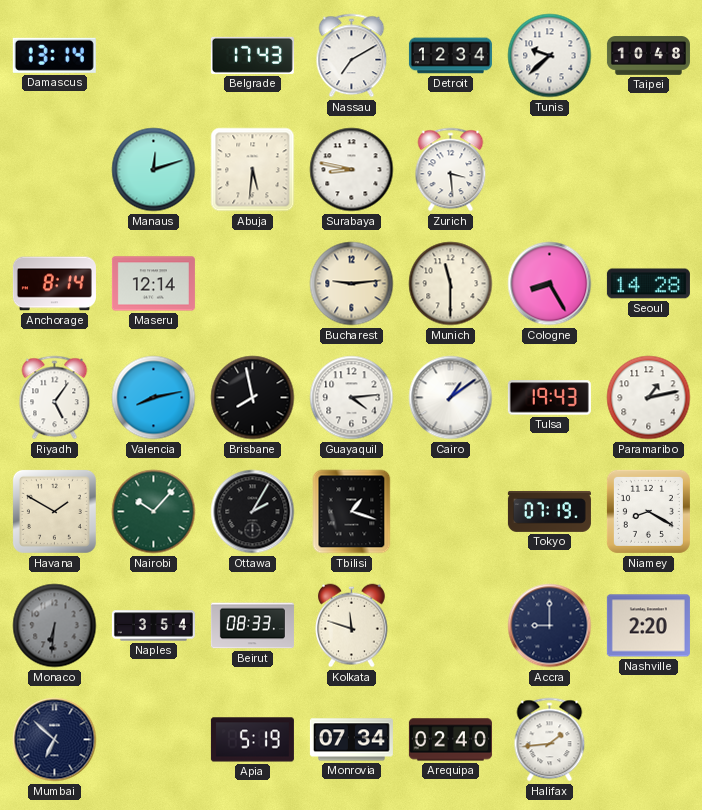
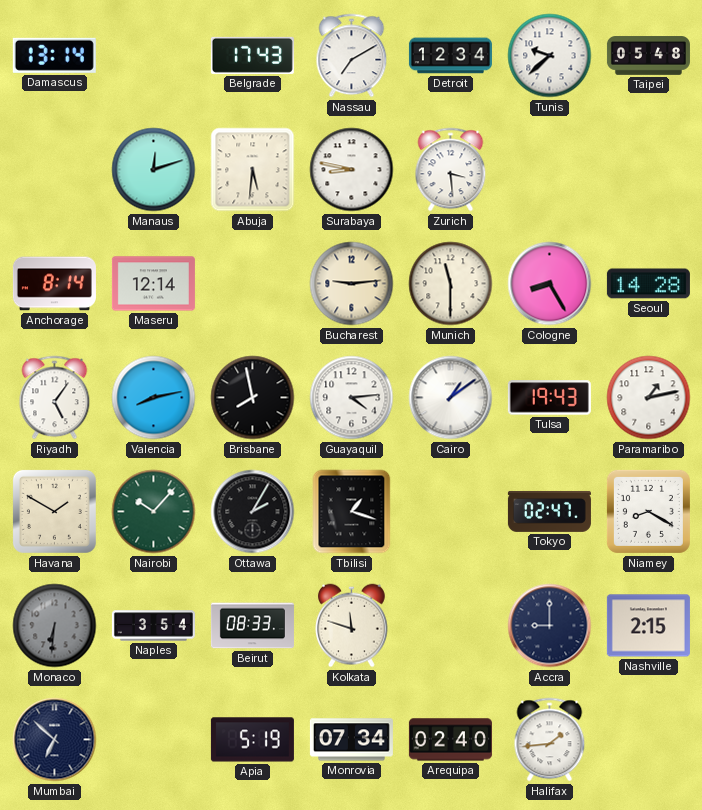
Taipei: 10:48 -> 05:48 (648, 56)
Tokyo: 07:19 -> 02:47 (549, 511)
Nashville: 2:20 -> 2:15 (648, 626)
